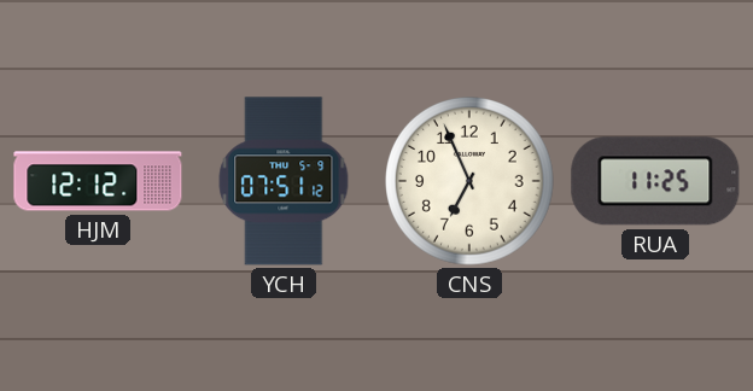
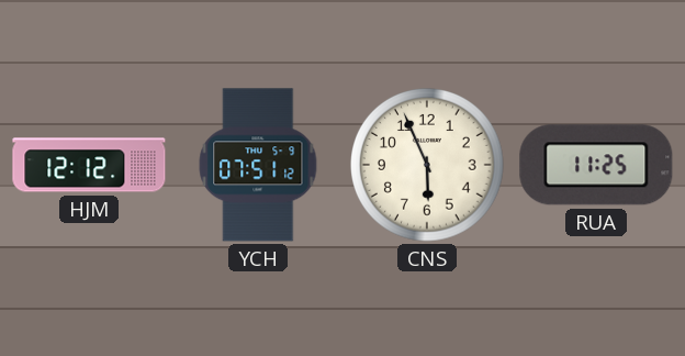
CNS: 6:56 -> 5:56 (428, 166)
